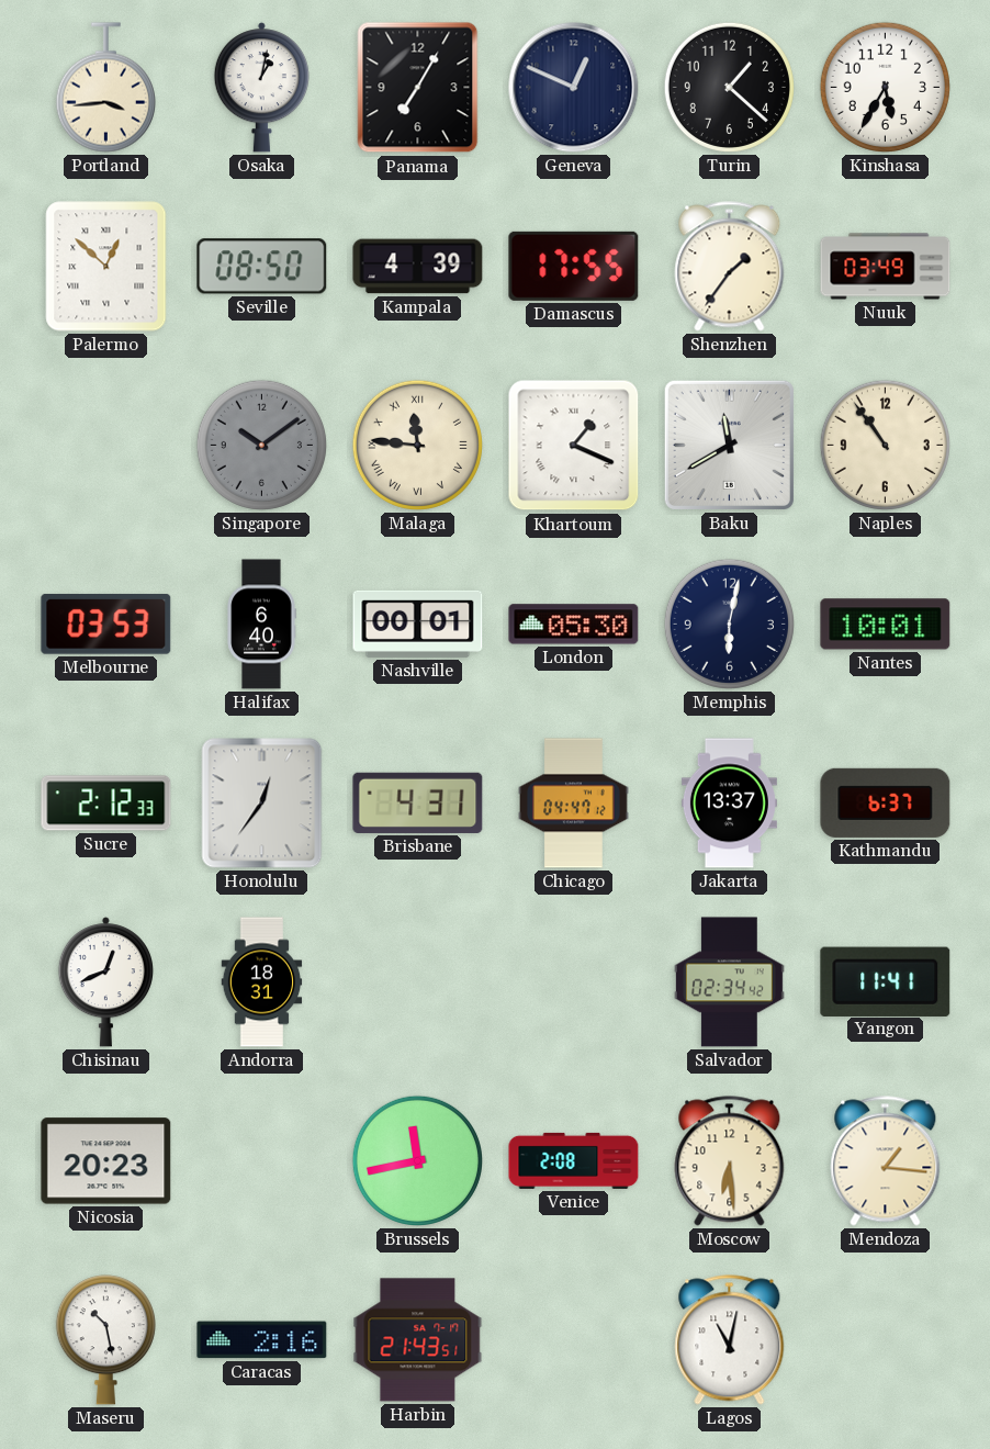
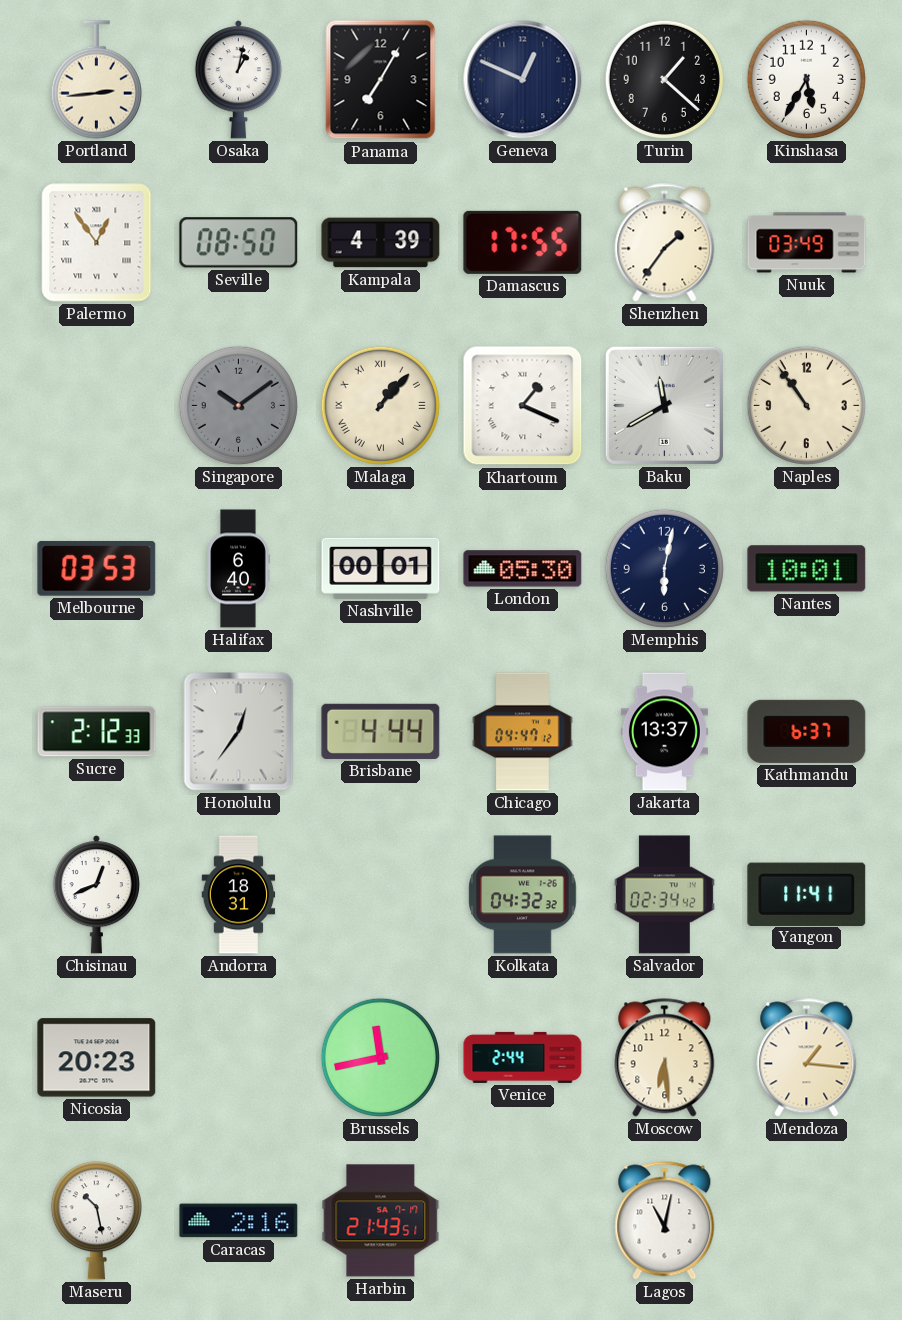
Portland: 3:44 -> 2:44 (96, 80)
Palermo: 12:52 -> 12:54 (97, 243)
Malaga: 11:46 -> 1:07 (380, 405)
Brisbane: 4:31 -> 4:44 (381, 731)
Kolkata: none -> 04:32 (523, 895)
Venice: 2:08 -> 2:44 (523, 1057)
